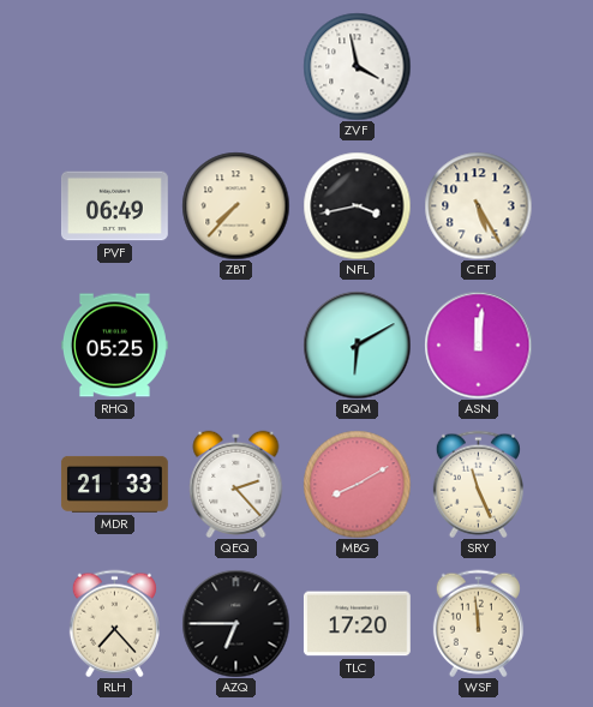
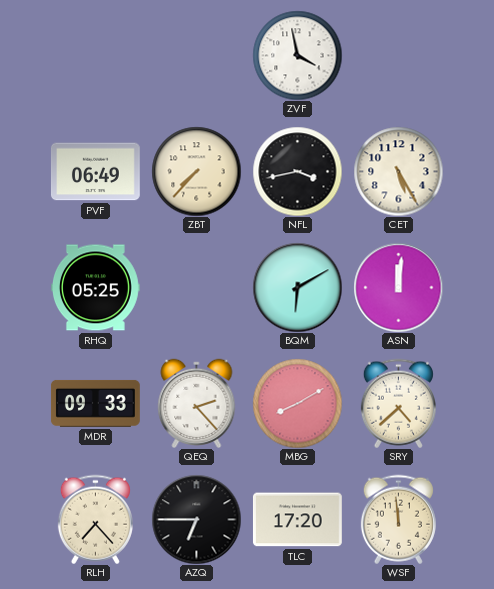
MDR: 21:33 -> 09:33 (95, 403)
SRY: 11:26 -> 4:38 (398, 403)
